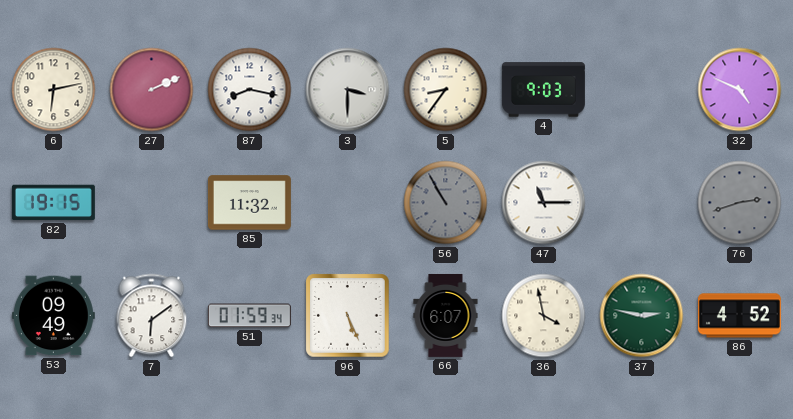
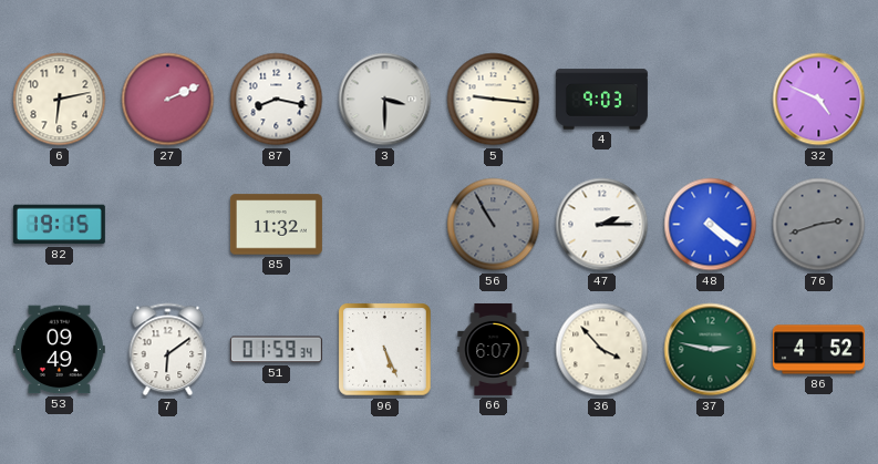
5: 8:36 -> 9:16 (494, 100)
47: 11:15 -> 2:15 (602, 225)
48: none -> 4:21 (711, 225)
36: 3:58 -> 3:53 (602, 350)
